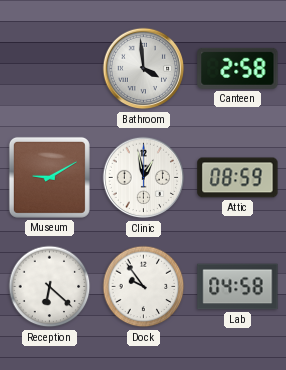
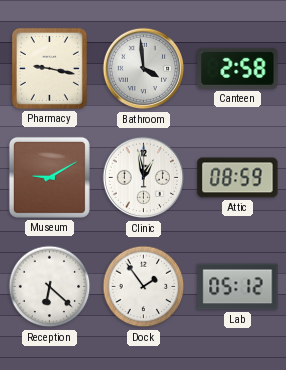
Pharmacy: none -> 9:17 (49, 68)
Dock: 9:54 -> 1:54 (144, 287)
Lab: 04:58 -> 05:12 (238, 287)
